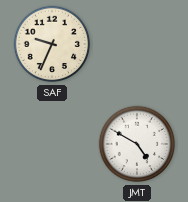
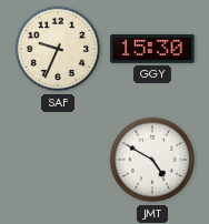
GGY: none -> 15:30 (152, 49)
